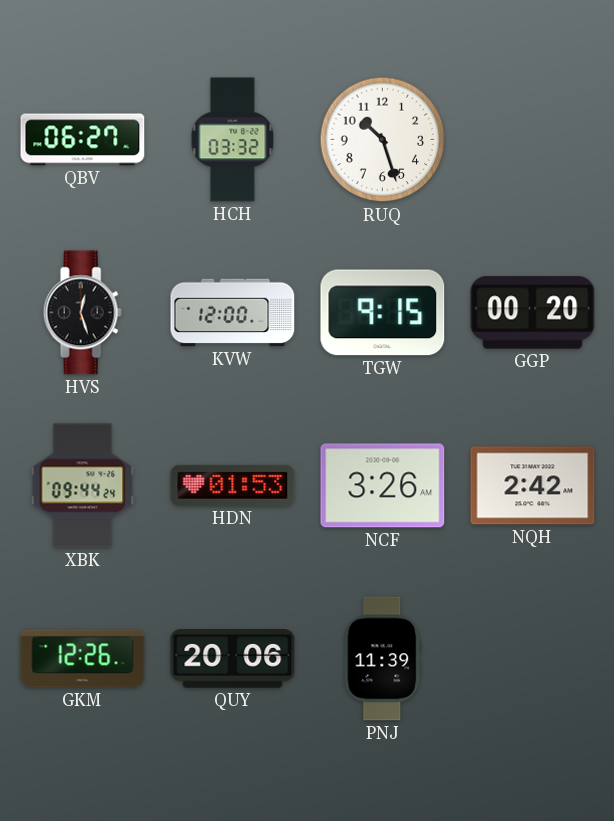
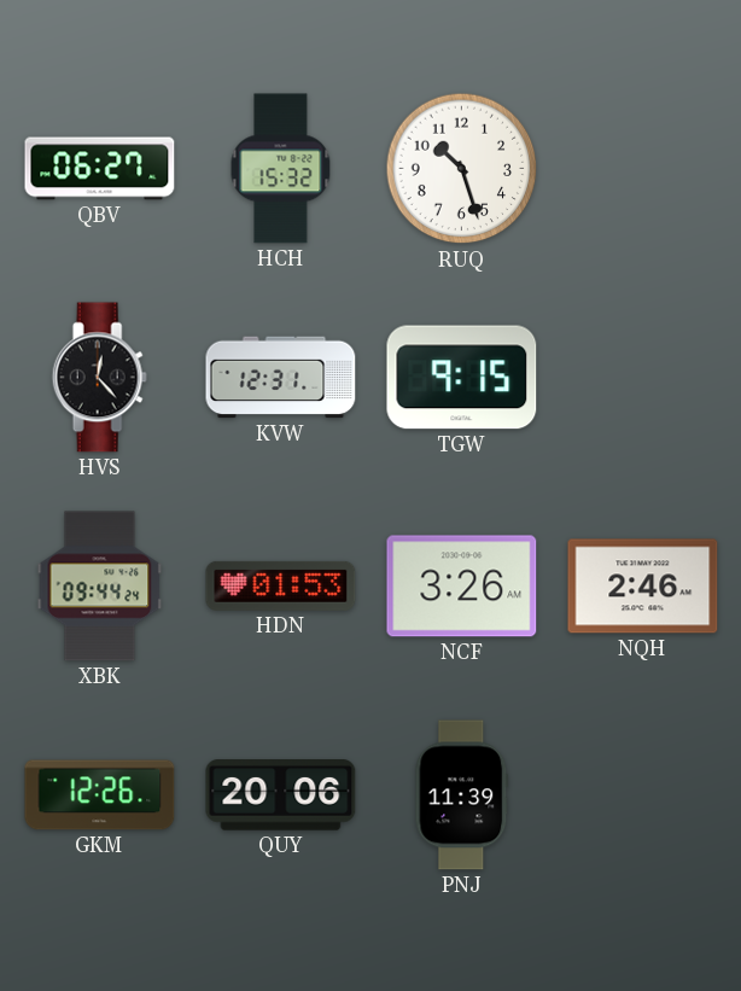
HCH: 03:32 -> 15:32 (281, 169)
HVS: 12:27 -> 12:23 (99, 378)
KVW: 12:00 -> 12:31 (281, 378)
GGP: 00:20 -> none (533, 313)
NQH: 2:42 -> 2:46 (643, 587)
